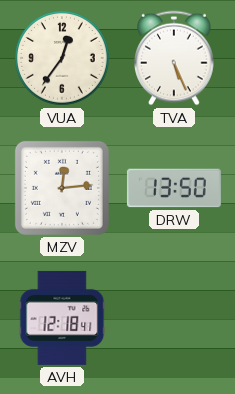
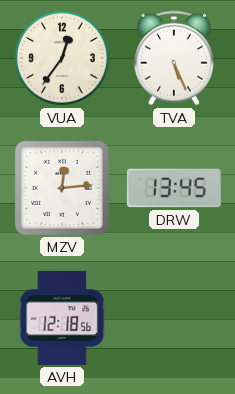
DRW: 13:50 -> 13:45 (174, 188)
AVH: 12:18:41 -> 12:18:56 (62, 318)
